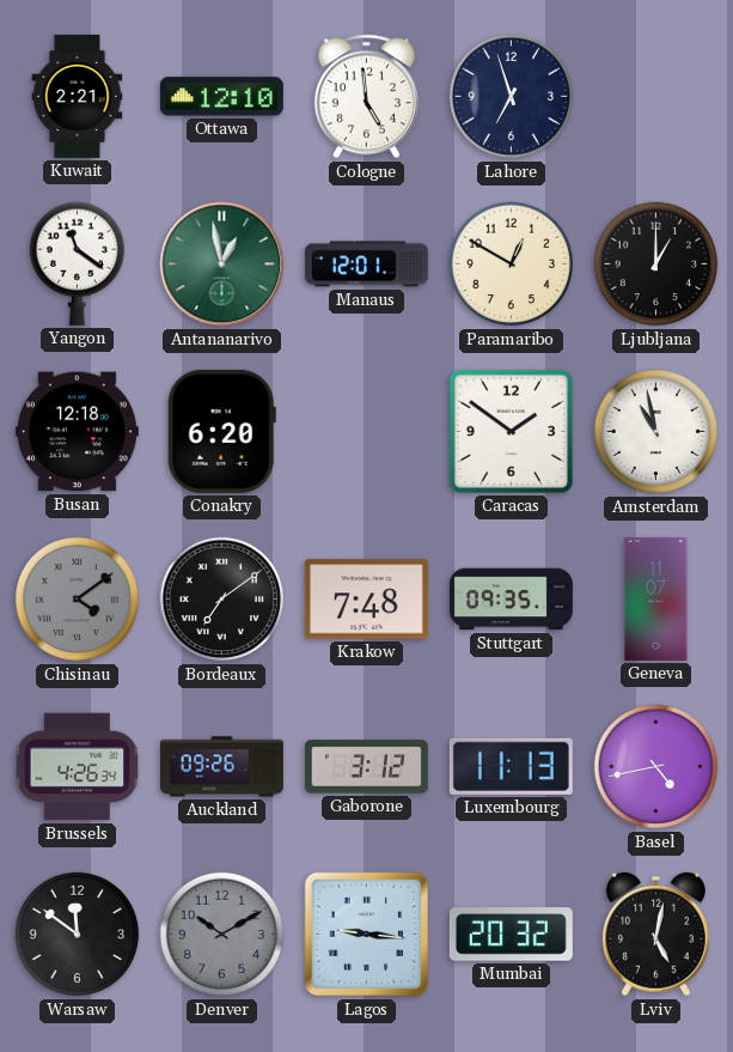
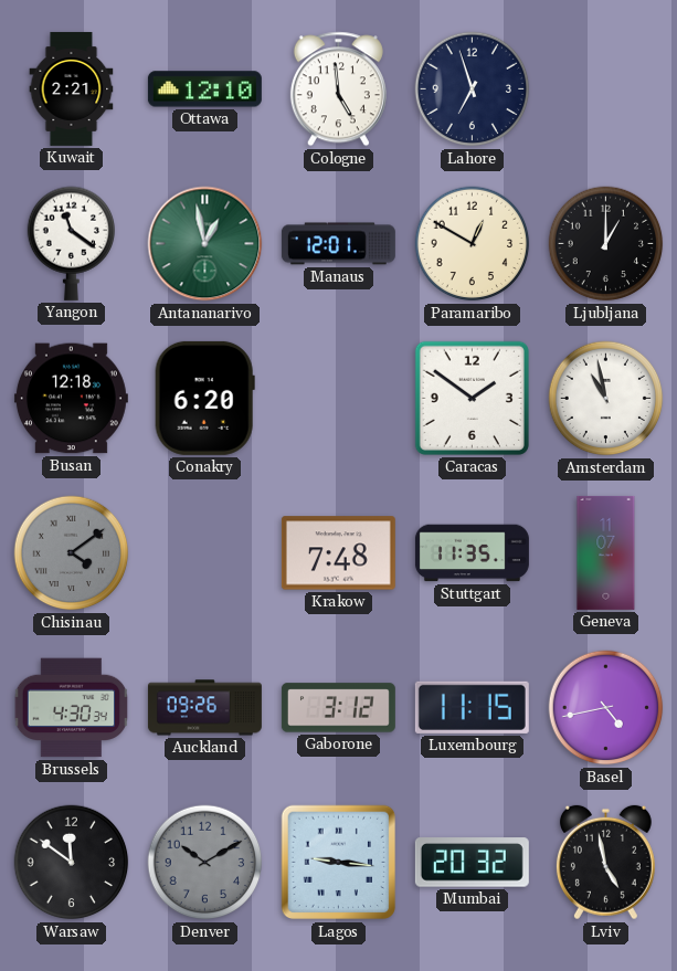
Bordeaux: 7:09 -> none (222, 600)
Stuttgart: 09:35 -> 11:35 (472, 553)
Brussels: 4:26 -> 4:30 (72, 708)
Luxembourg: 11:13 -> 11:15 (472, 707)
Lviv: 5:02 -> 4:58 (605, 863)
